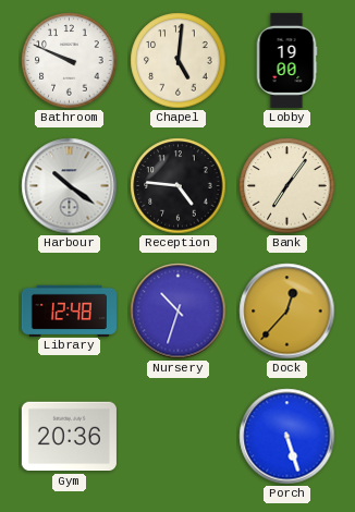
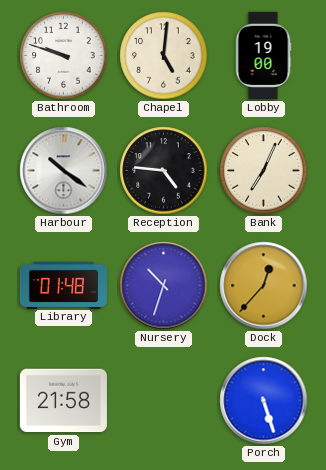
Bathroom: 9:49 -> 9:48 (64, 56)
Bank: 7:06 -> 7:04 (264, 171)
Library: 12:48 -> 01:48 (63, 285)
Gym: 20:36 -> 21:58 (63, 401)
